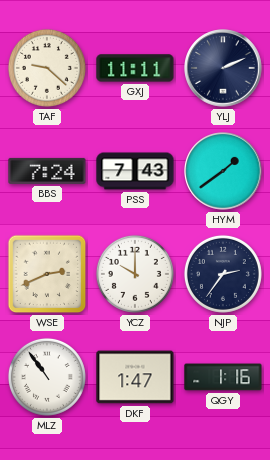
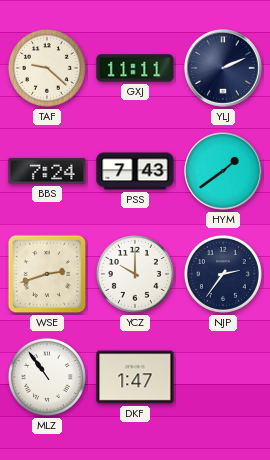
WSE: 2:41 -> 2:42 (47, 274)
QGY: 1:16 -> none (223, 377)
